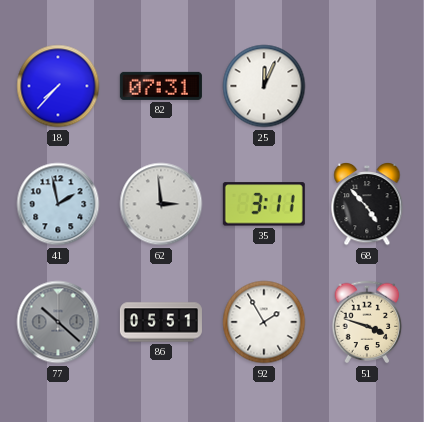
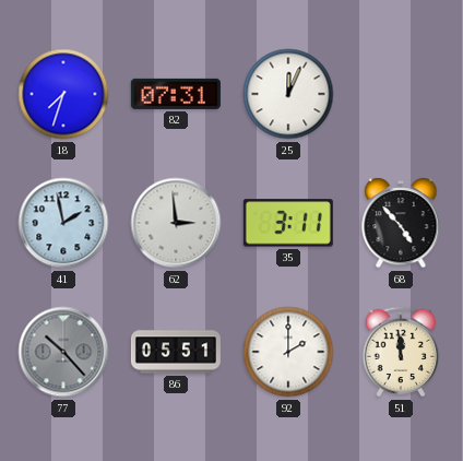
18: 7:37 -> 7:33 (63, 94)
77: 10:22 -> 10:23 (63, 352)
92: 1:55 -> 2:00 (288, 352)
51: 3:48 -> 11:59 (401, 352)
